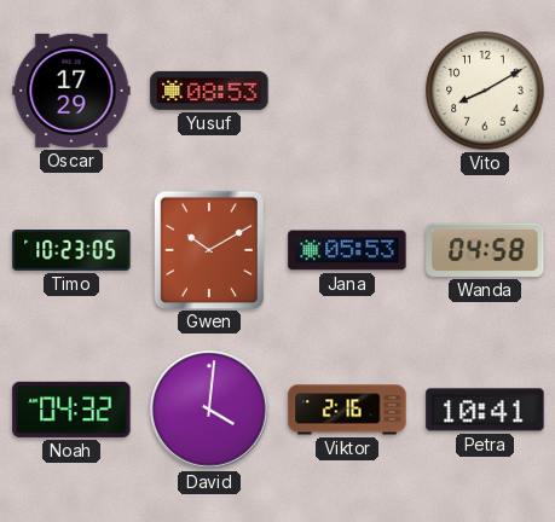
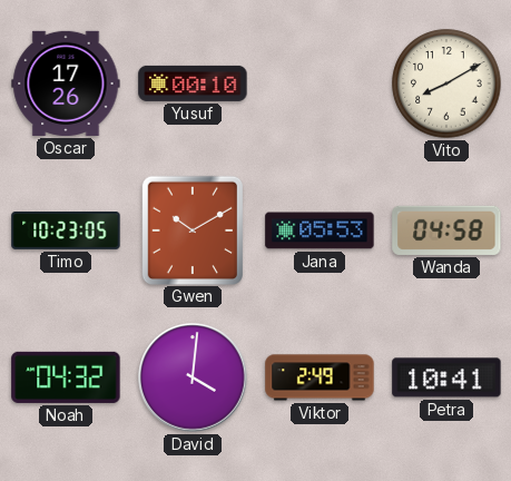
Oscar: 17:29 -> 17:26 (66, 84)
Yusuf: 08:53 -> 00:10 (193, 84)
Viktor: 2:16 -> 2:49 (320, 377)
